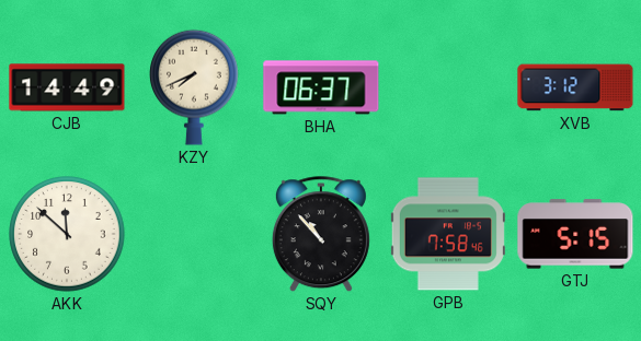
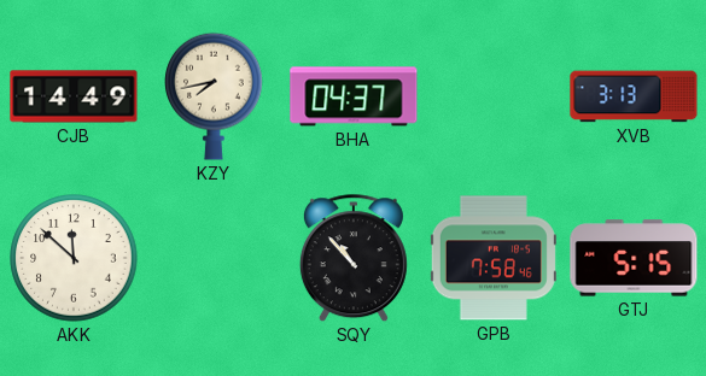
KZY: 7:41 -> 7:43 (215, 96)
BHA: 06:37 -> 04:37 (354, 96)
XVB: 3:12 -> 3:13 (634, 96)
